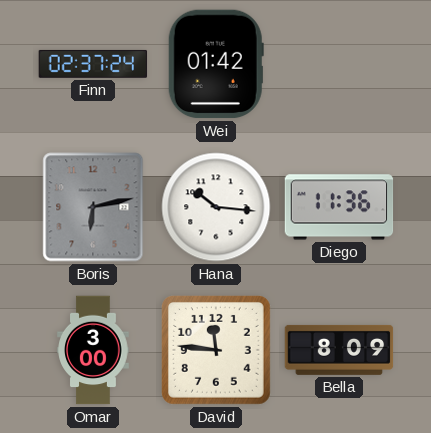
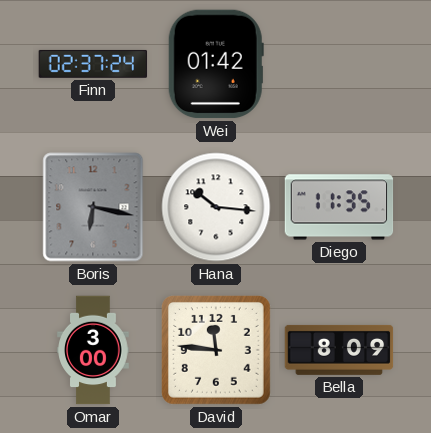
Boris: 6:13 -> 6:17 (93, 207)
Diego: 11:36 -> 11:35 (339, 207)
